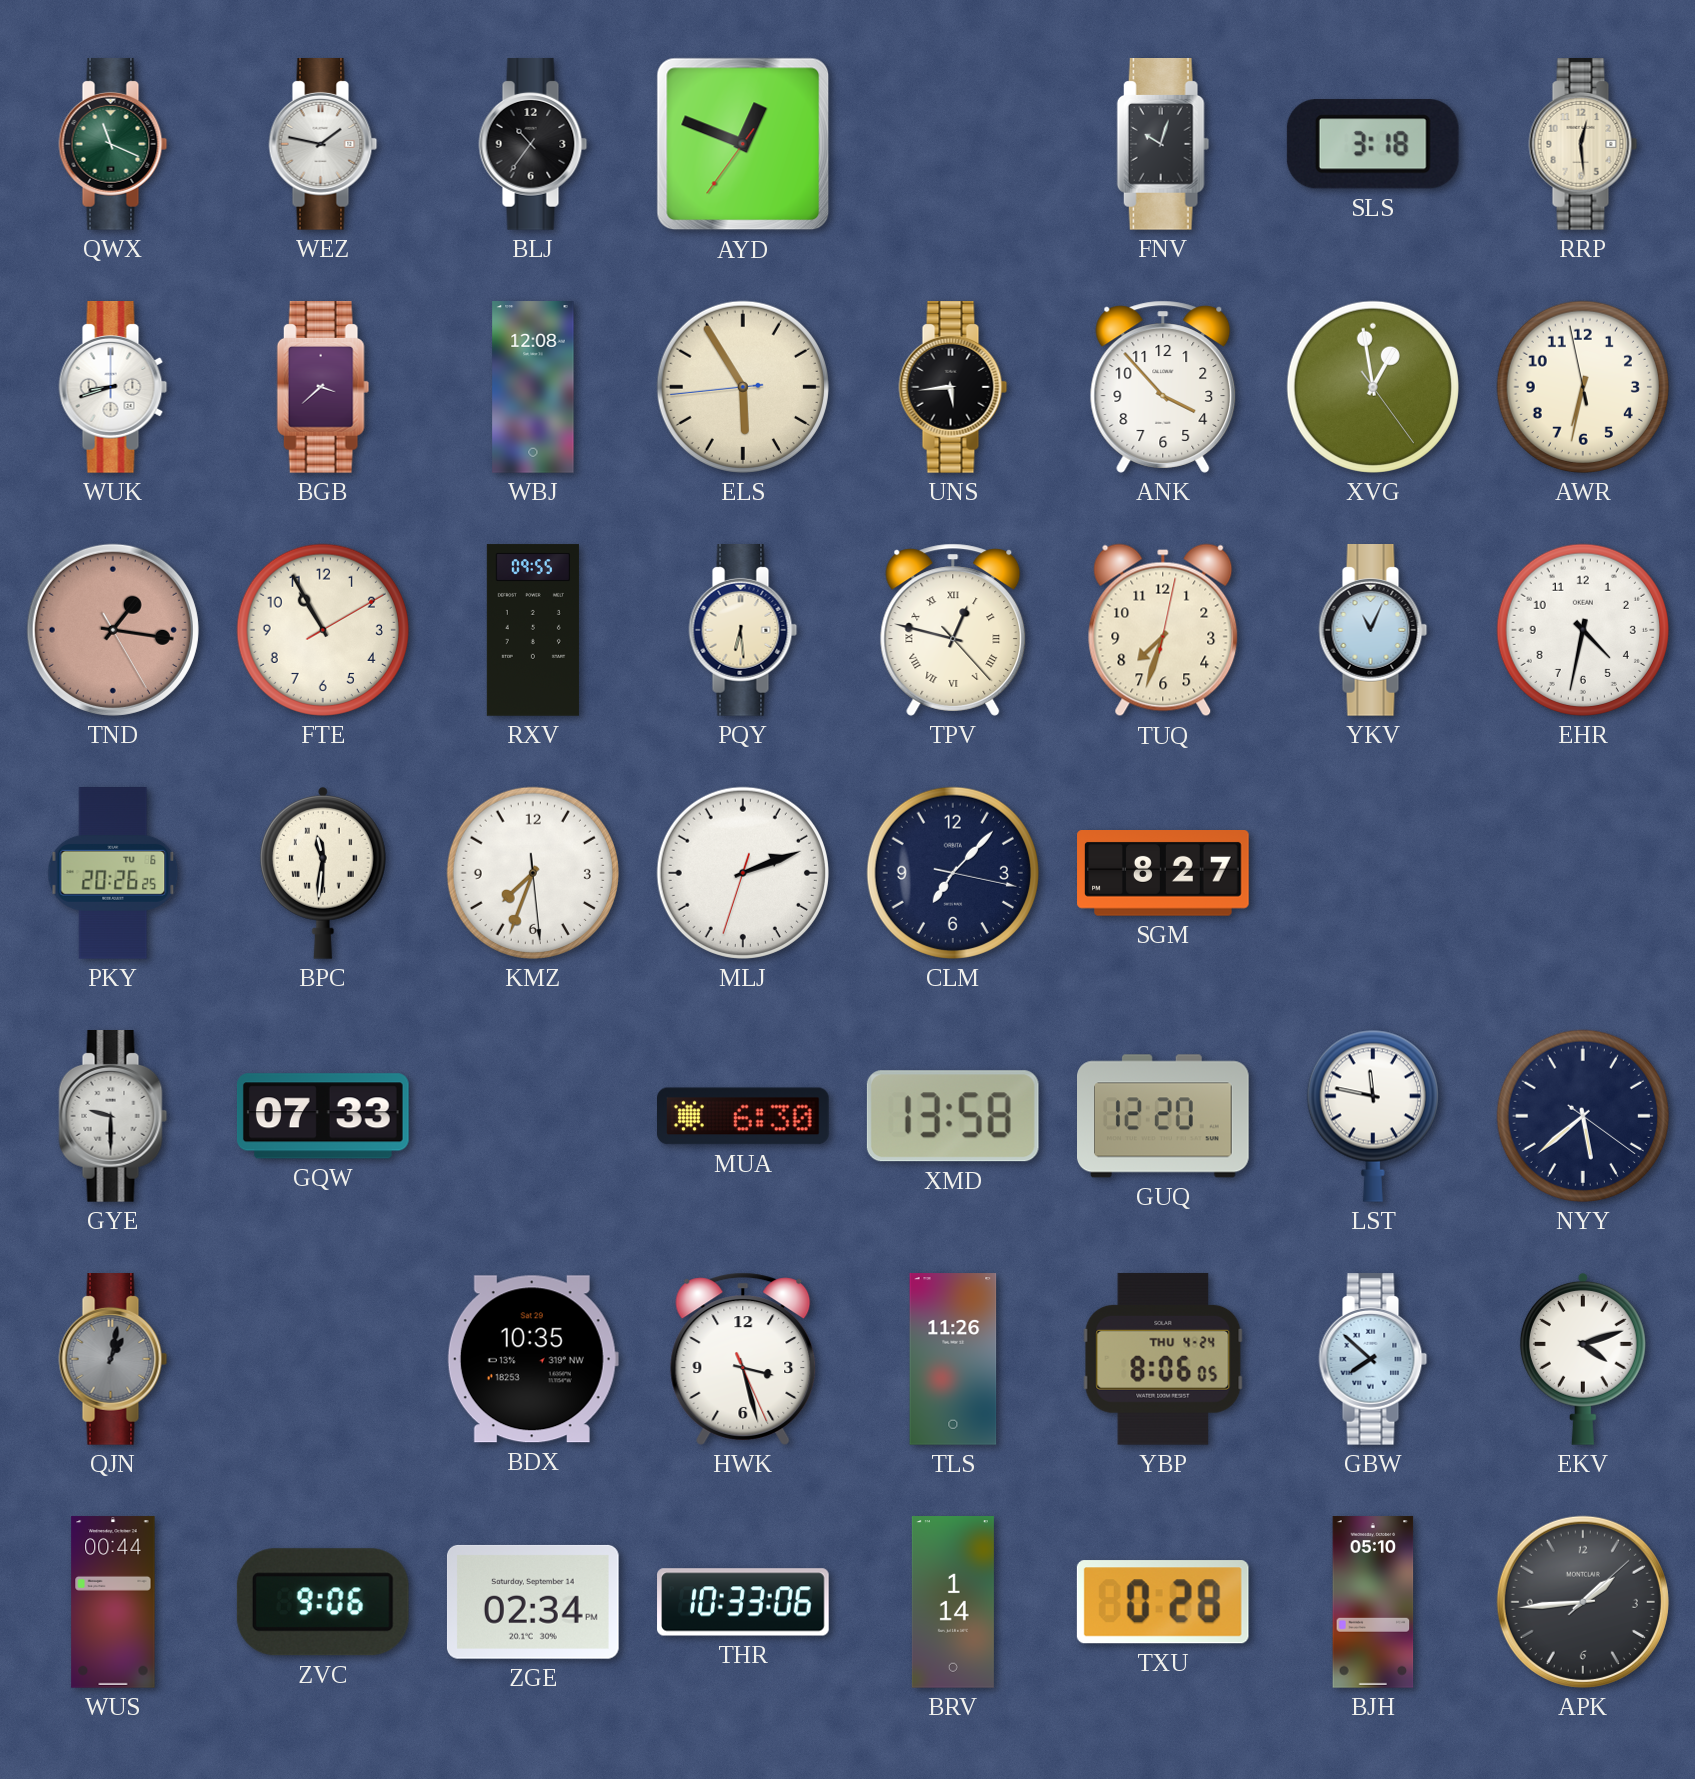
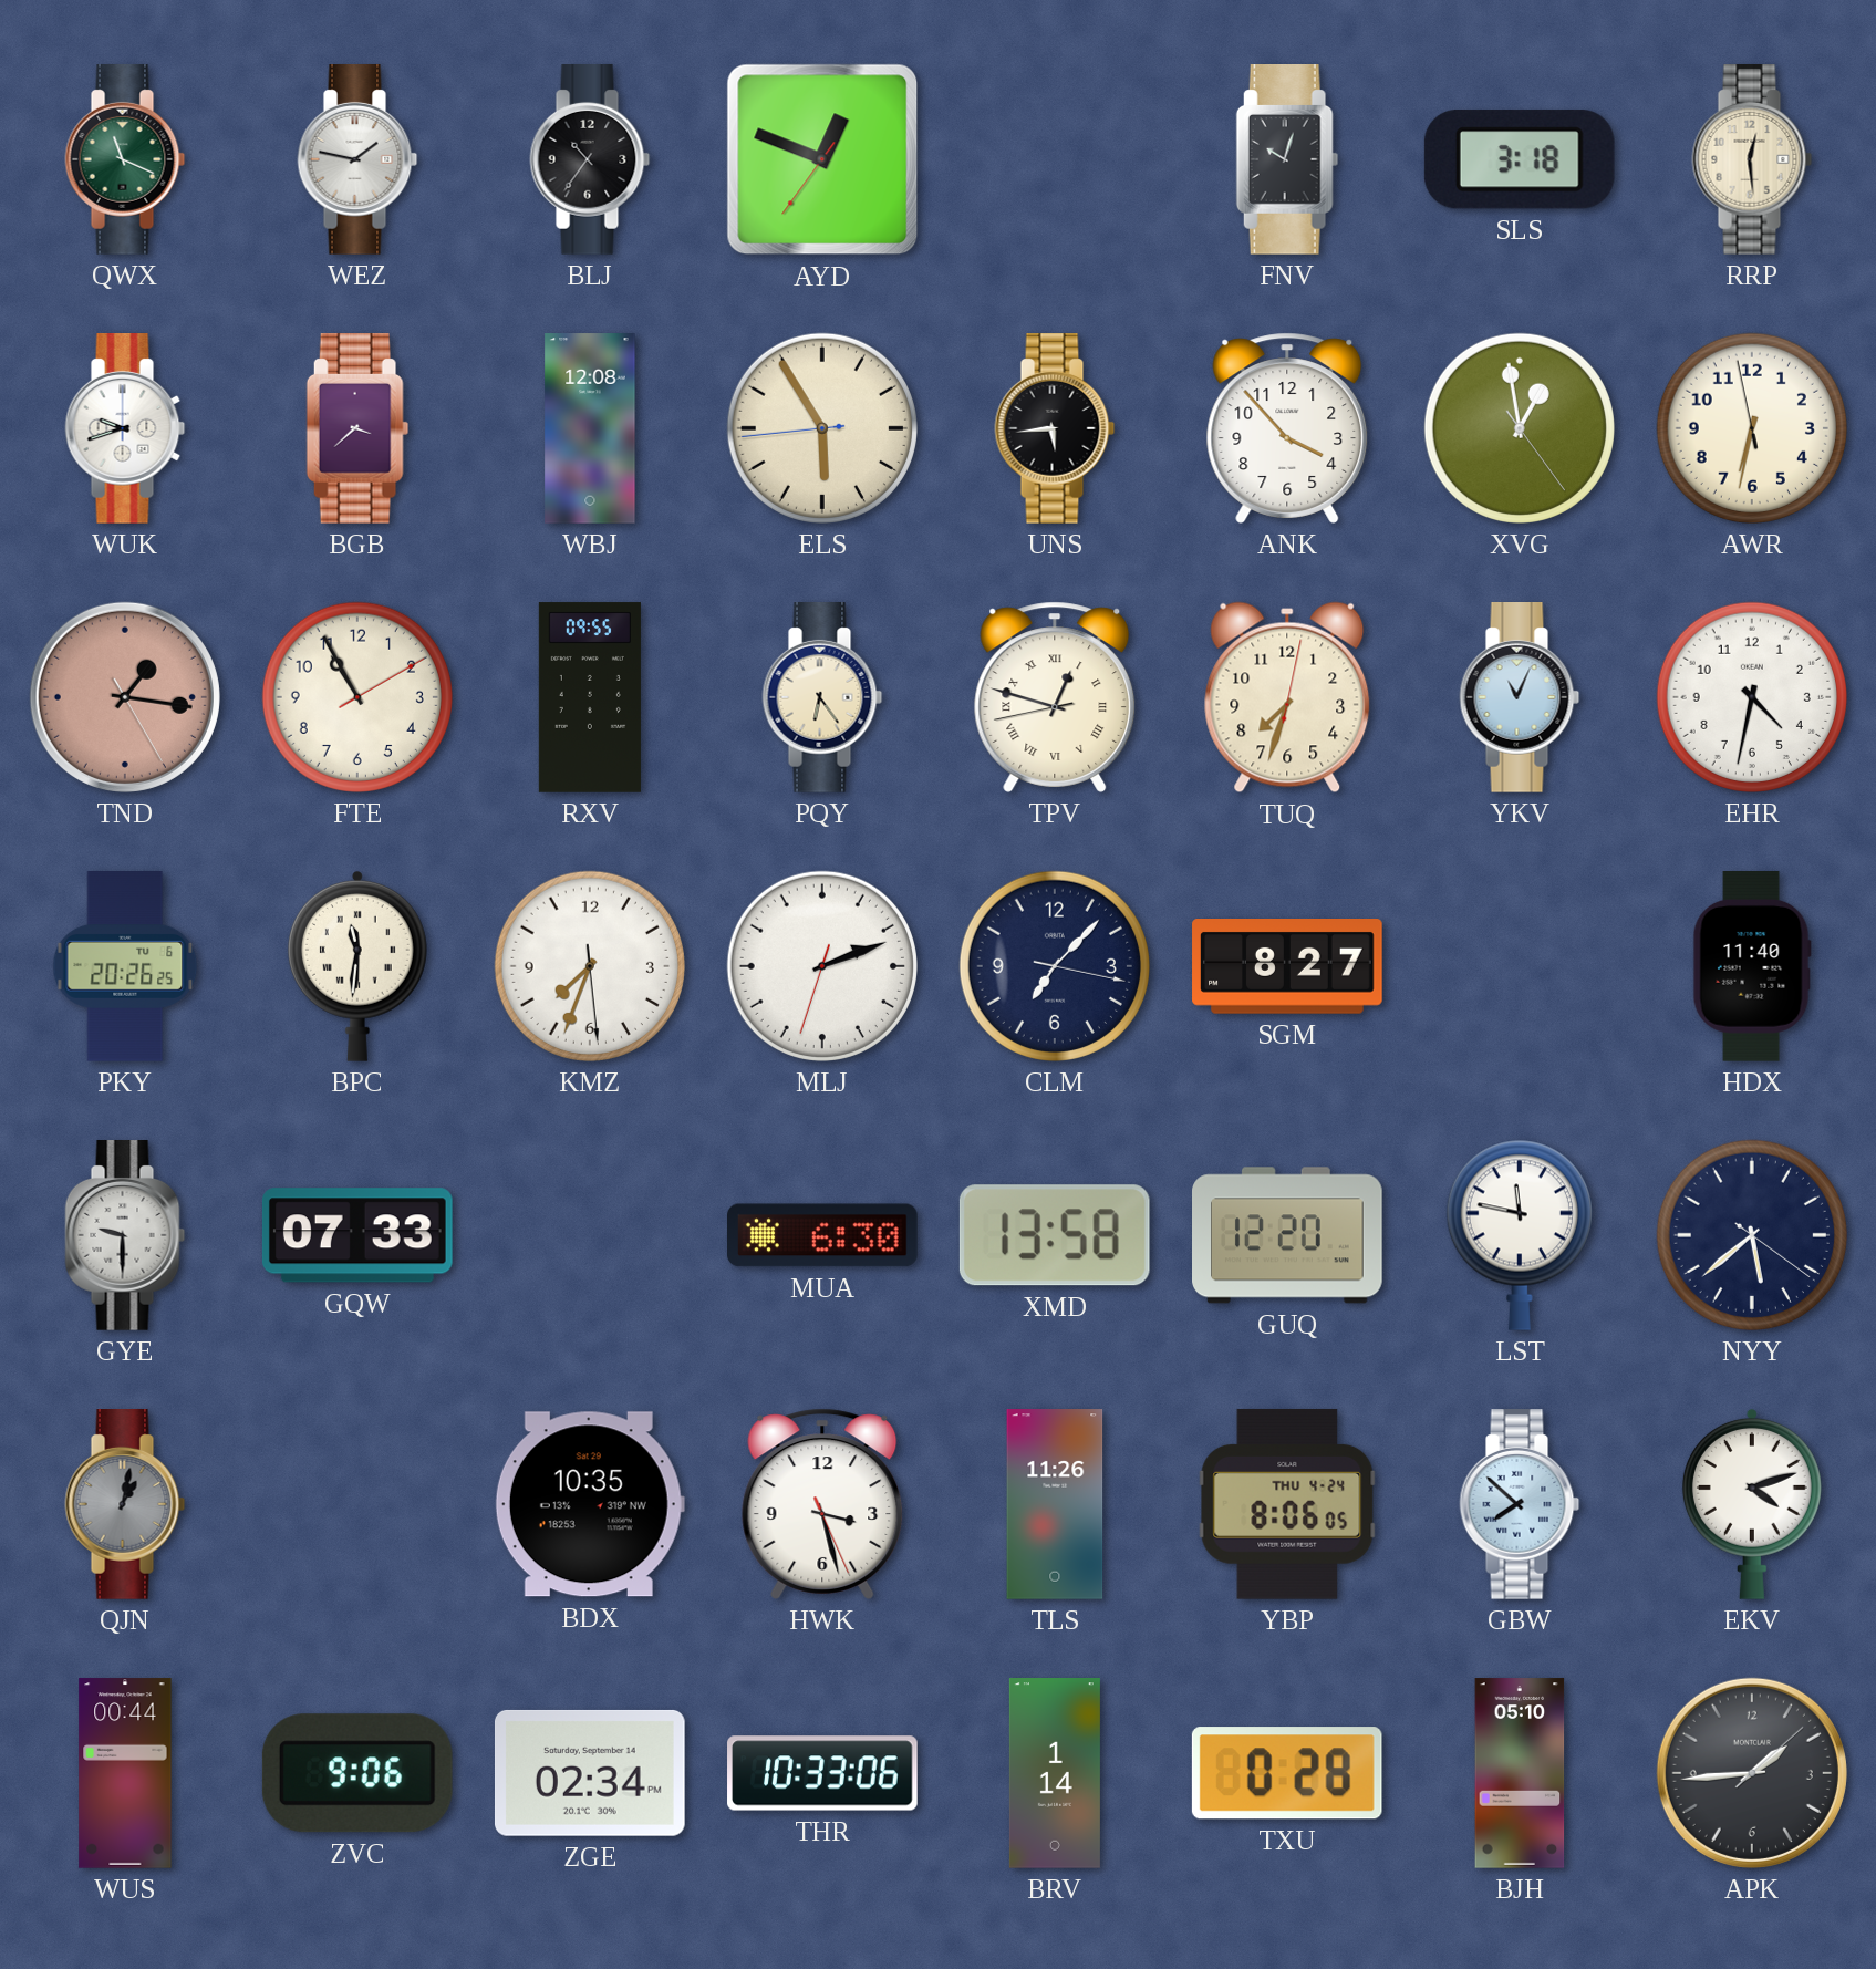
WUK: 8:42 -> 9:42 (125, 429)
PQY: 6:29 -> 6:24 (822, 698)
TPV: 12:47:23 -> 12:47:43 (1055, 697)
HDX: none -> 11:40 (1752, 967)
